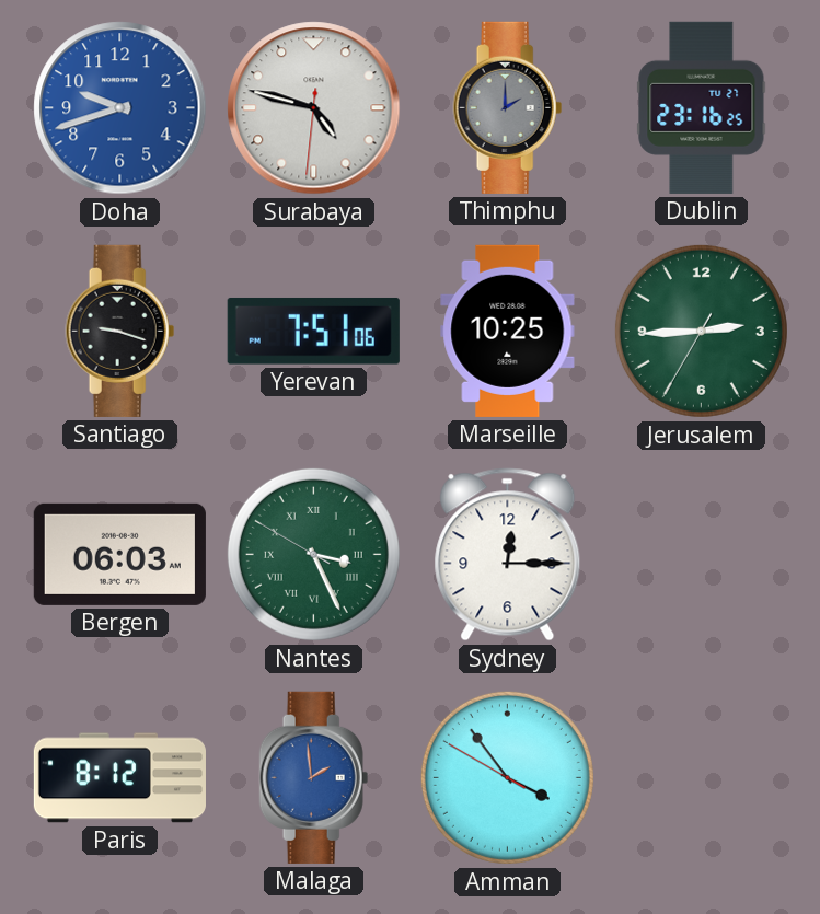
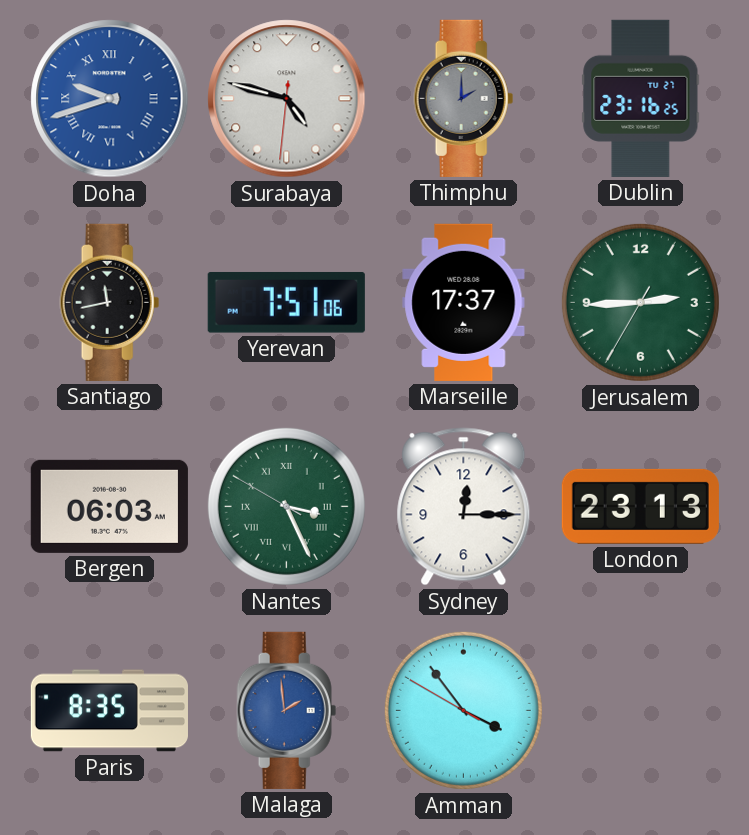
Doha numerals: Arabic -> Roman (110, 99)
Santiago: 9:18 -> 11:43 (110, 302)
Marseille: 10:25 -> 17:37 (464, 302)
London: none -> 23:13 (640, 506)
Paris: 8:12 -> 8:35 (109, 711)
